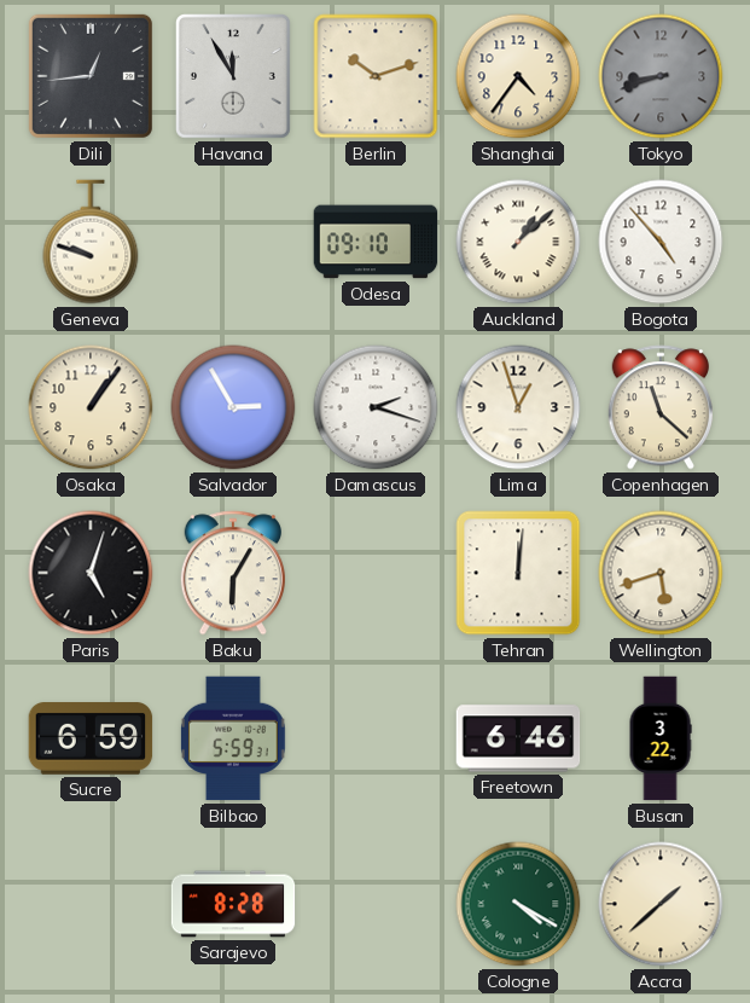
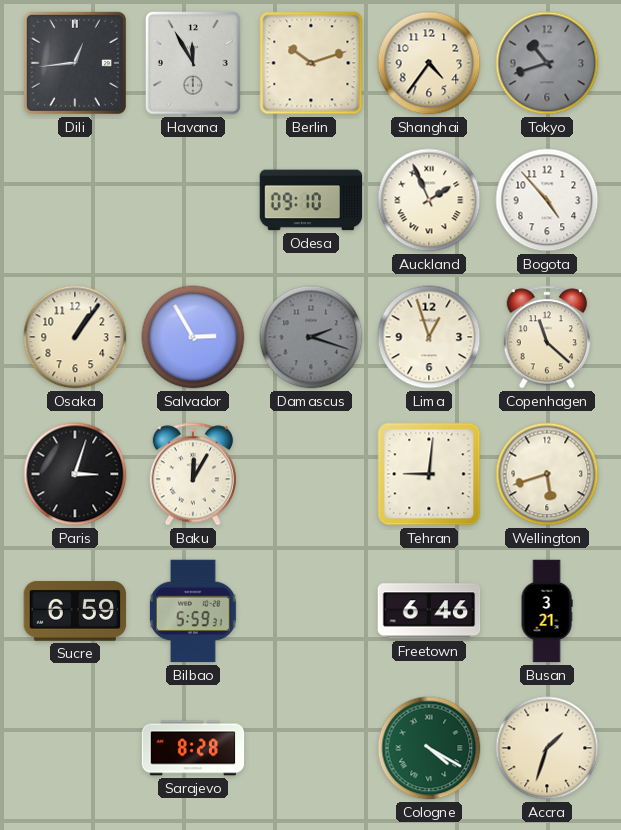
Tokyo: 8:42 -> 10:42 (547, 63)
Geneva: 9:48 -> none (91, 242)
Auckland: 1:08 -> 1:56 (429, 200)
Damascus dial: white -> grey (311, 337)
Paris: 5:03 -> 3:03 (75, 474)
Baku: 6:05 -> 12:05 (192, 474)
Tehran: 12:01 -> 9:01 (429, 474)
Busan: 3:22 -> 3:21 (547, 611)
Accra: 1:38 -> 1:33 (547, 748)
